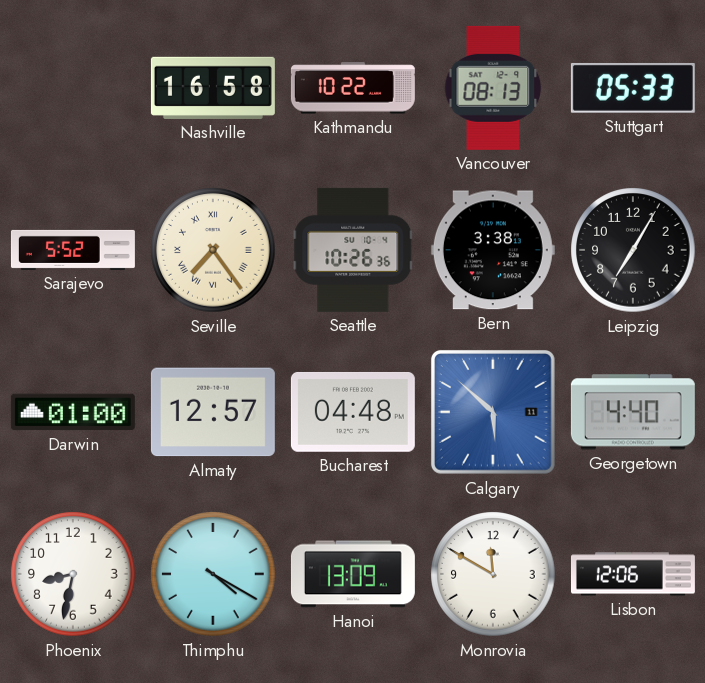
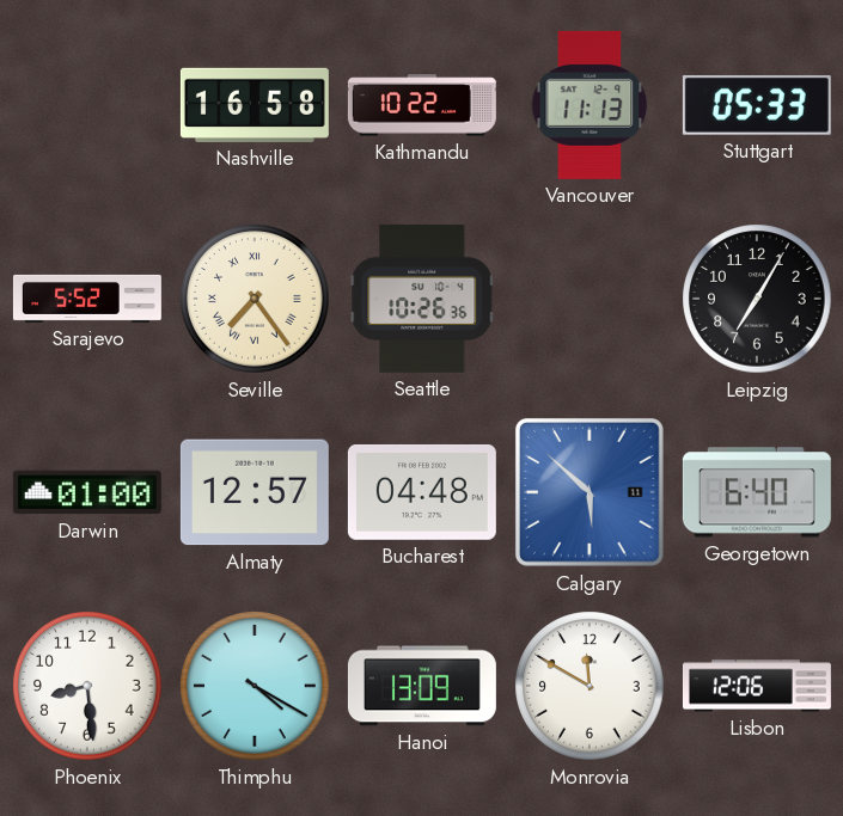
Vancouver: 08:13 -> 11:13 (590, 105)
Bern: 3:38 -> none (493, 250)
Georgetown: 4:40 -> 6:40 (757, 492)
Phoenix: 8:32 -> 8:29 (87, 686)
